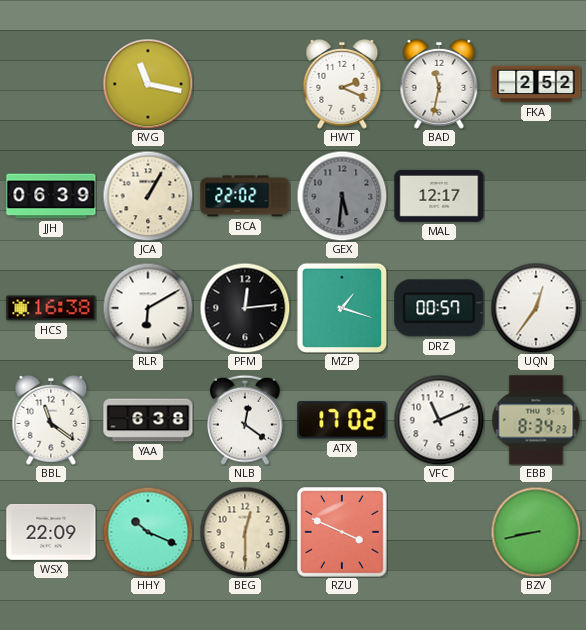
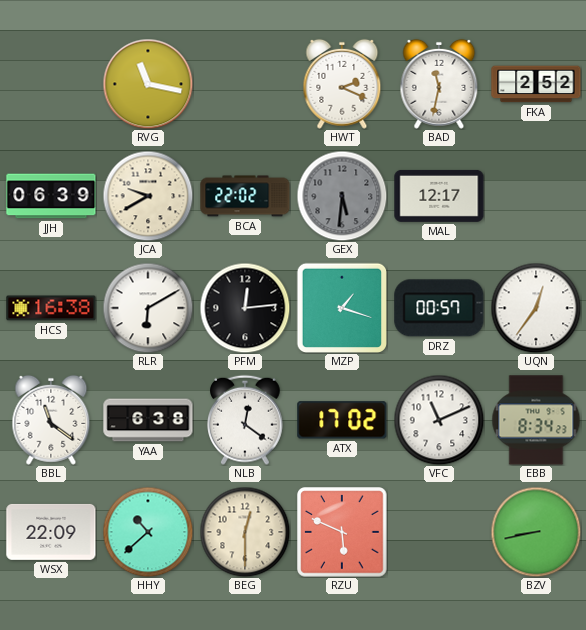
JCA: 1:05 -> 9:40 (148, 196)
HHY: 10:19 -> 10:38 (148, 532)
RZU: 3:49 -> 5:49 (342, 532)
